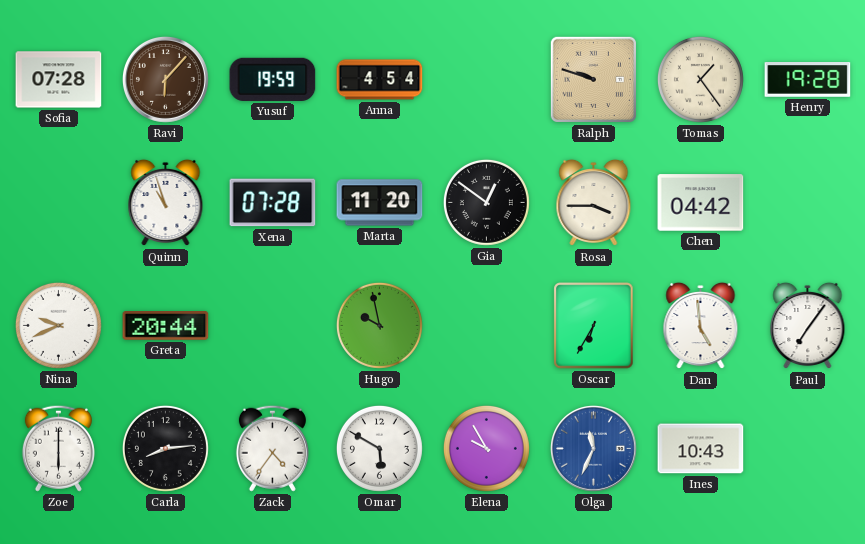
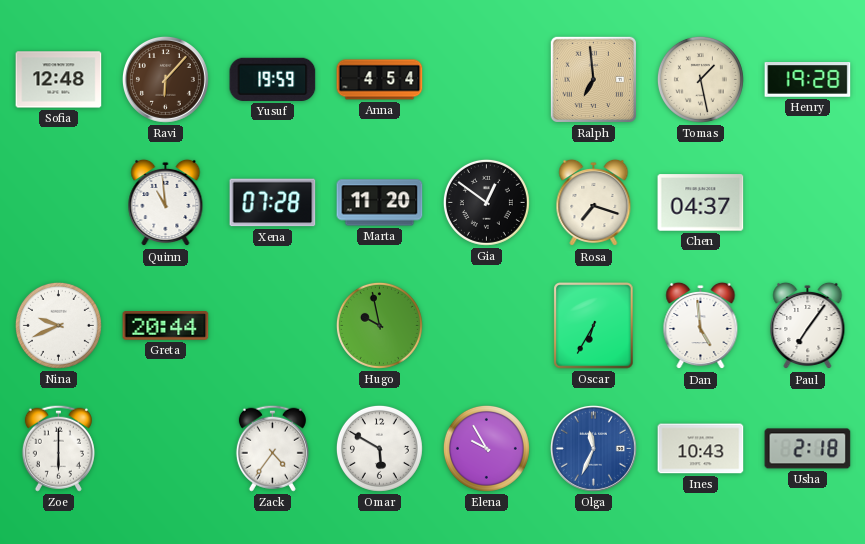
Sofia: 07:28 -> 12:48 (59, 80)
Ralph: 9:48 -> 6:59 (593, 79)
Tomas: 1:24 -> 1:28 (700, 79)
Quinn: 10:57 -> 10:59 (166, 203)
Rosa: 3:45 -> 7:18 (594, 203)
Chen: 04:42 -> 04:37 (701, 203)
Carla: 8:14 -> none (165, 448)
Usha: none -> 2:18 (808, 449)
